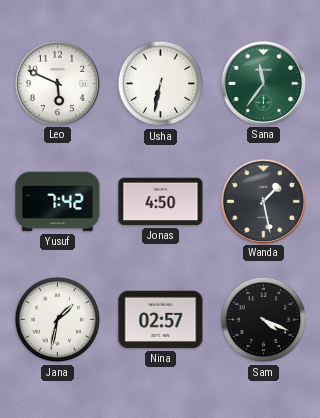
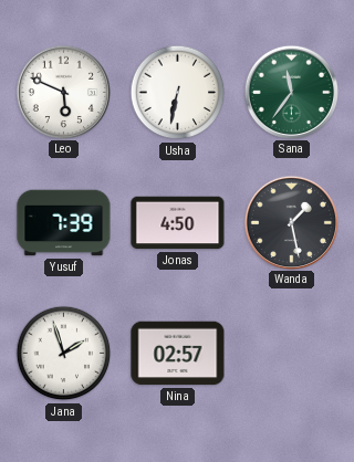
Yusuf: 7:42 -> 7:39 (64, 223)
Jana: 1:32 -> 1:57 (64, 354)
Sam: 4:19 -> none (264, 320)
